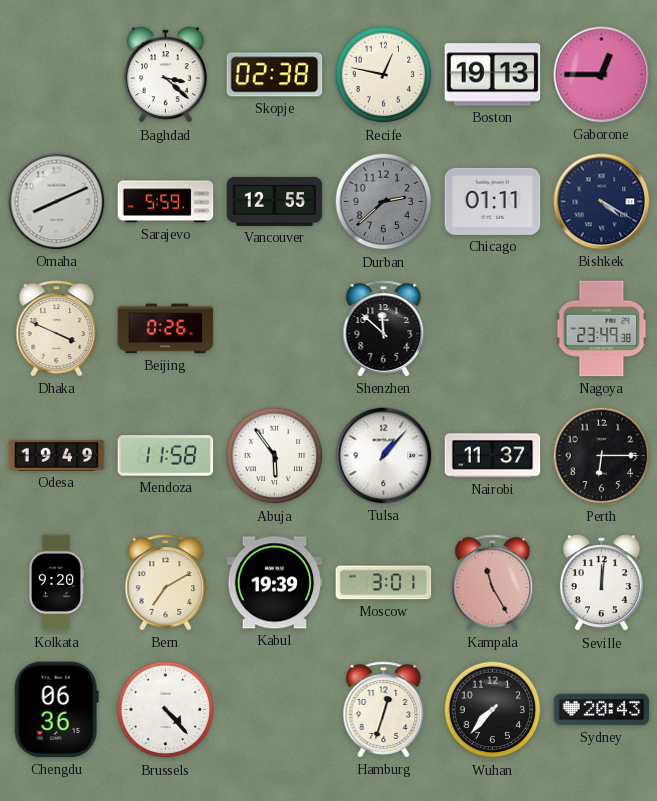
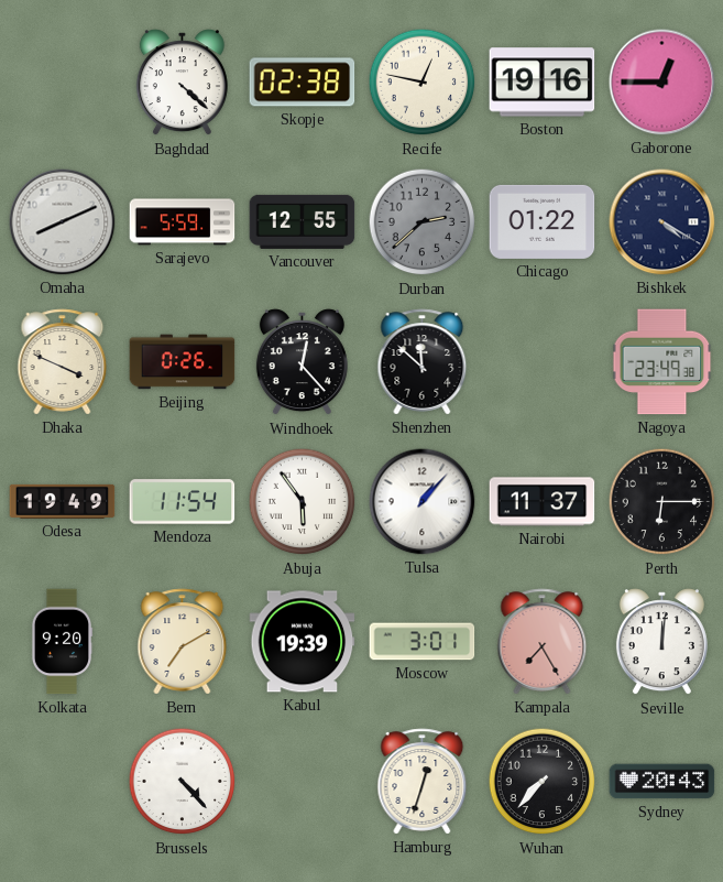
Baghdad: 3:22 -> 4:22 (182, 83)
Boston: 19:13 -> 19:16 (543, 83)
Chicago: 01:11 -> 01:22 (543, 221)
Windhoek: none -> 12:23 (302, 362)
Mendoza: 11:58 -> 11:54 (183, 502)
Kampala: 11:25 -> 7:25 (543, 642)
Chengdu: 06:36 -> none (56, 710)
